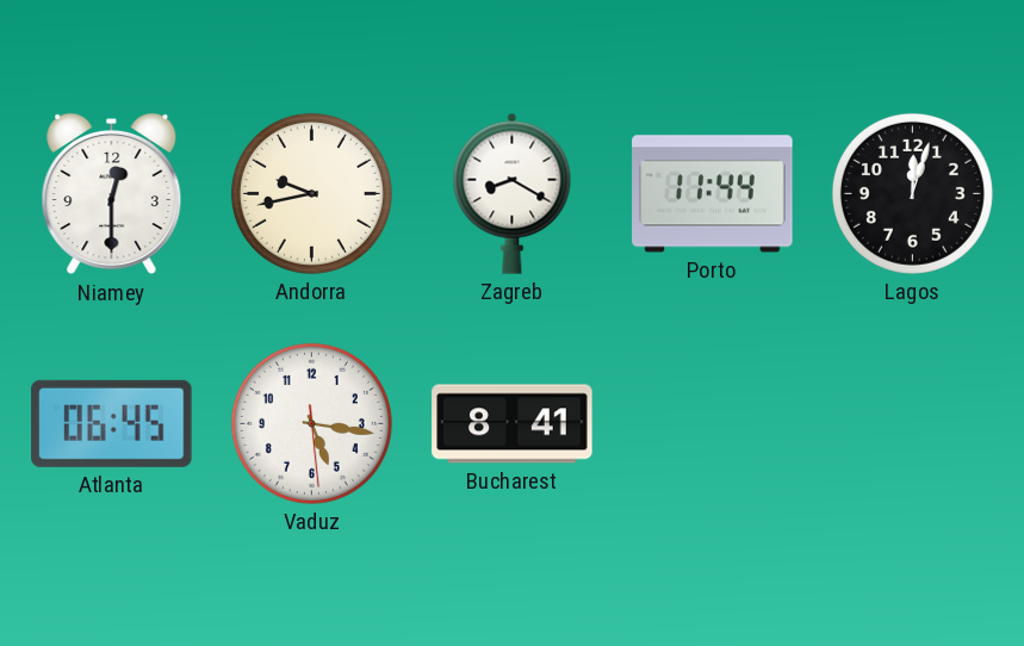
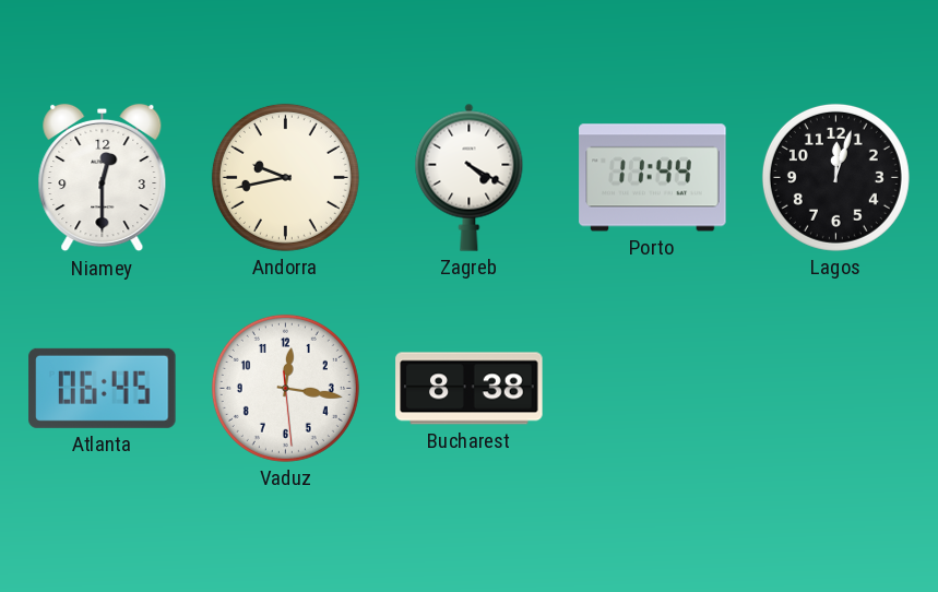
Zagreb: 8:20 -> 4:20 (470, 177)
Vaduz: 5:16 -> 12:16 (285, 388)
Bucharest: 8:41 -> 8:38 (470, 389)
